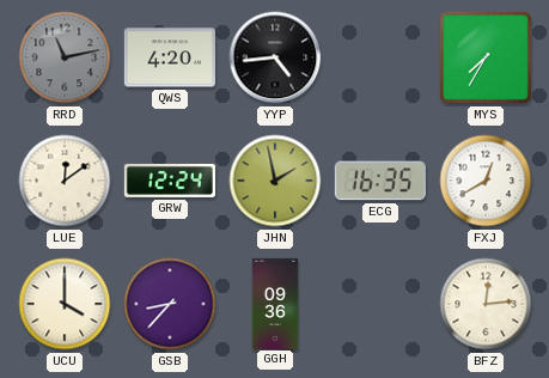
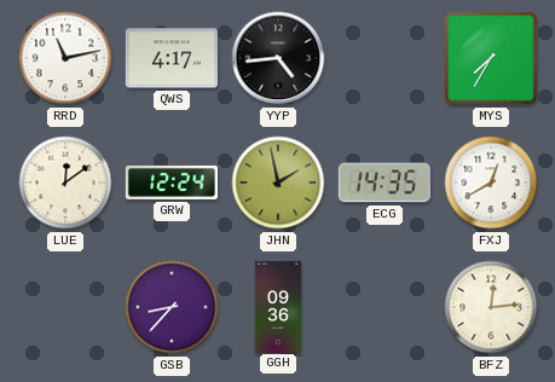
RRD dial: grey -> white (65, 58)
QWS: 4:20 -> 4:17 (172, 58)
ECG: 16:35 -> 14:35 (385, 183)
UCU: 4:00 -> none (65, 304)
